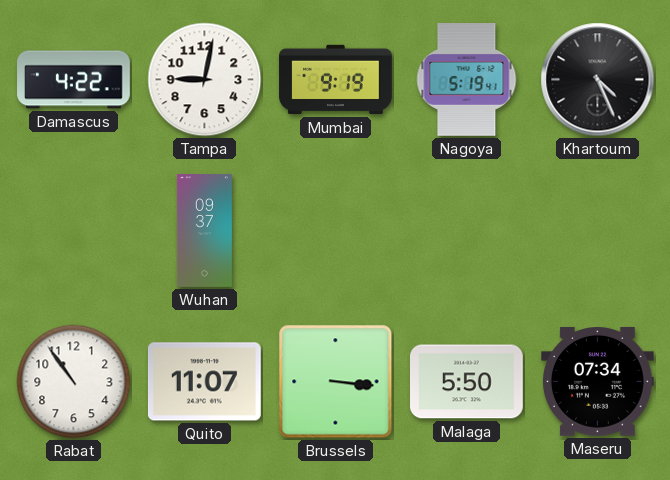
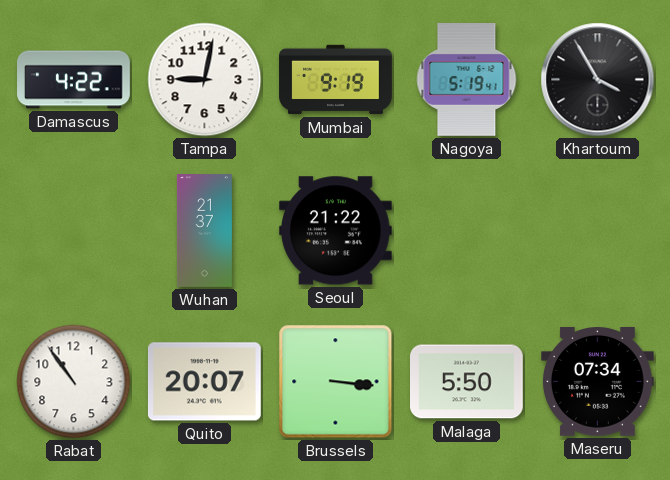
Khartoum: 4:26 -> 3:55 (598, 80)
Wuhan: 09:37 -> 21:37 (204, 231)
Seoul: none -> 21:22 (335, 231)
Quito: 11:07 -> 20:07 (204, 382)
